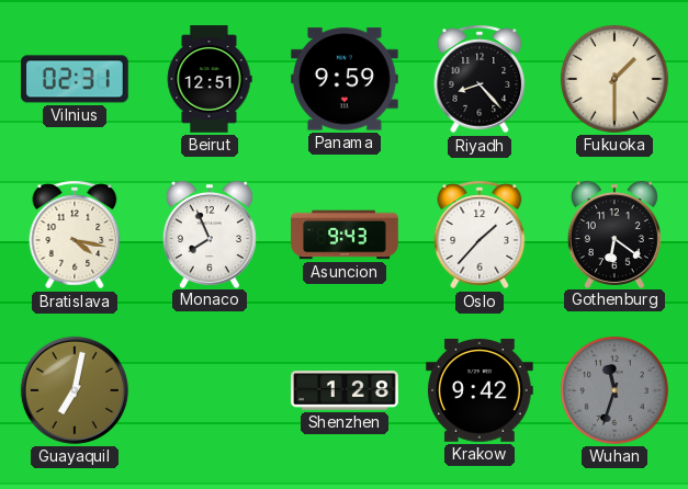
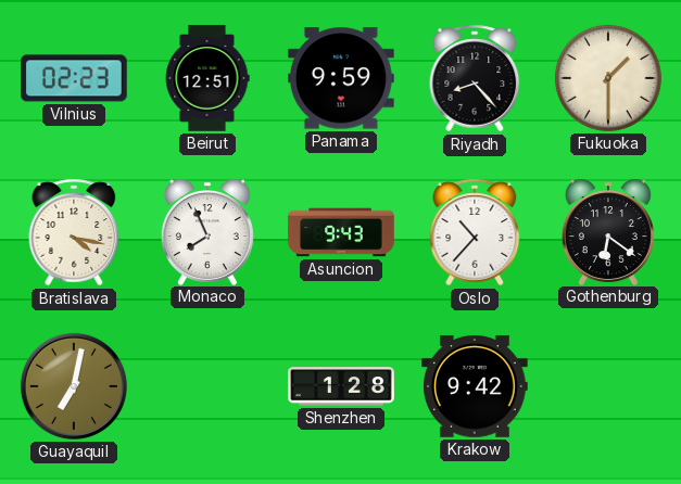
Vilnius: 02:31 -> 02:23 (75, 78)
Oslo: 1:37 -> 10:37 (475, 232)
Wuhan: 11:33 -> none (614, 390)
